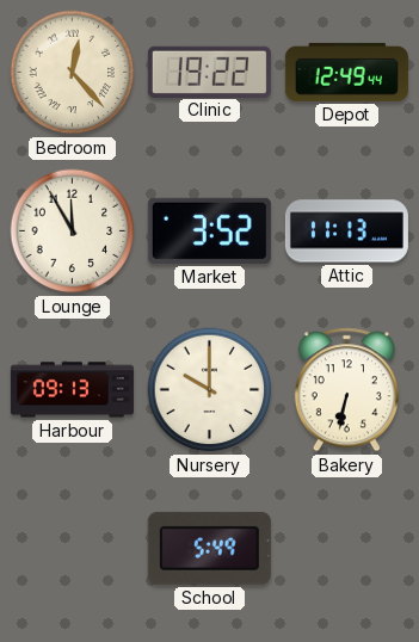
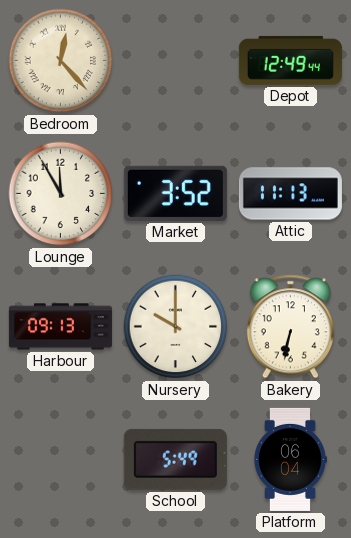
Clinic: 19:22 -> none (209, 72)
Platform: none -> 06:04 (290, 459)
